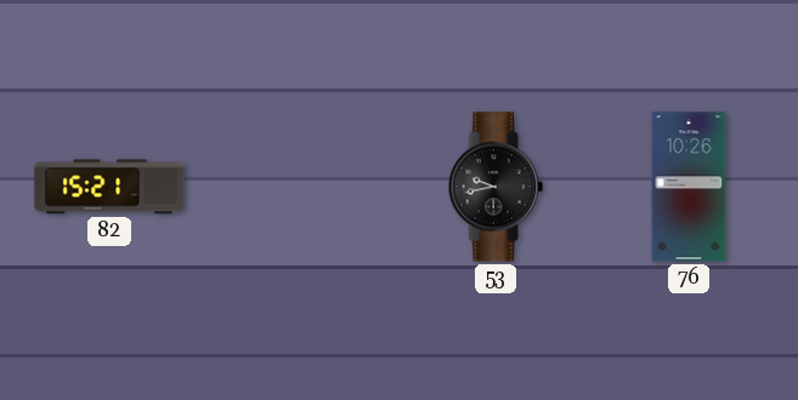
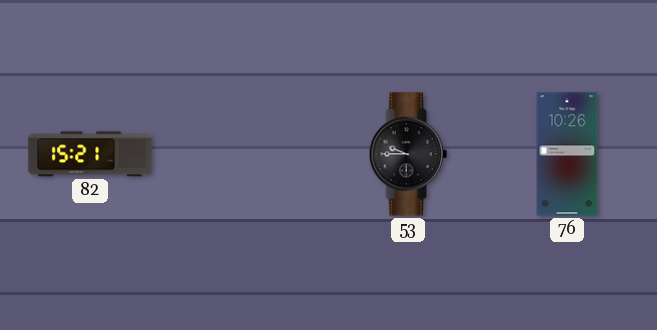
53: 9:43 -> 9:45 (408, 154)
